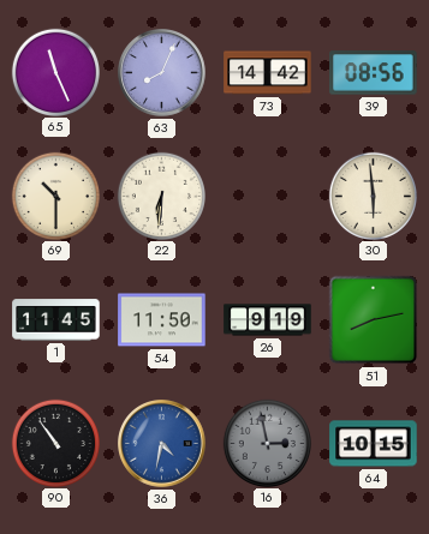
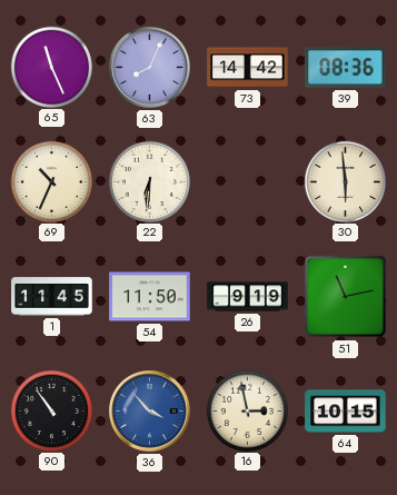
39: 08:56 -> 08:36 (346, 68)
69: 10:30 -> 10:34 (51, 181)
51: 8:13 -> 11:13 (346, 297)
36: 4:32 -> 3:53 (150, 412)
16 dial: grey -> cream (247, 410)
